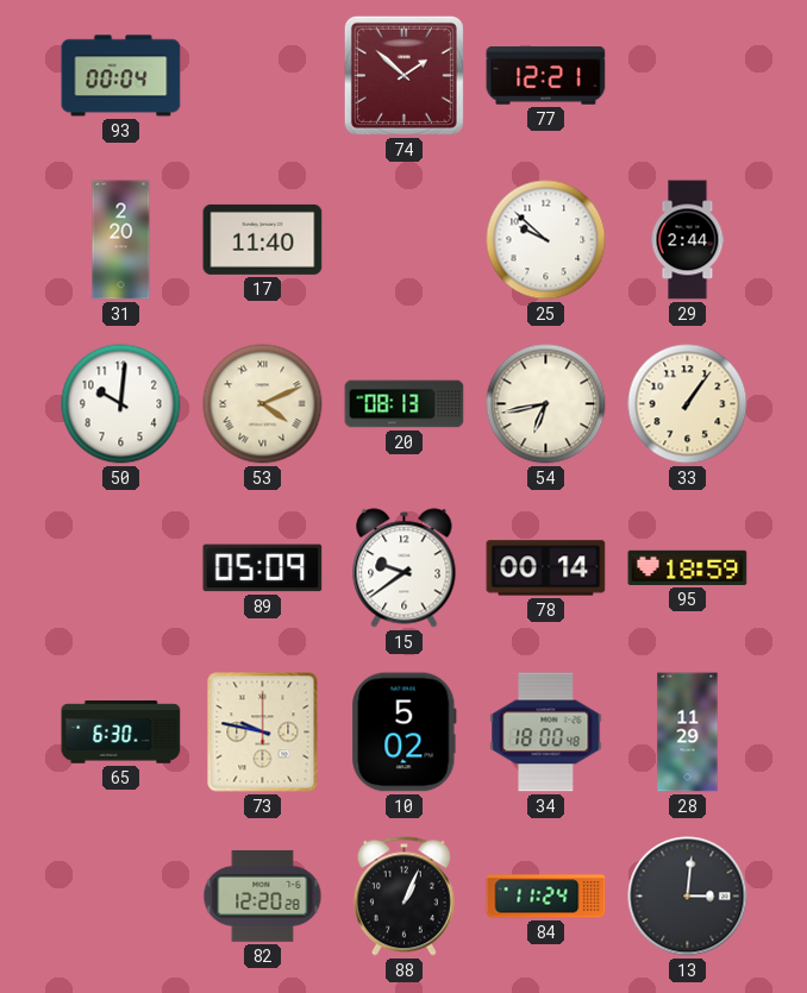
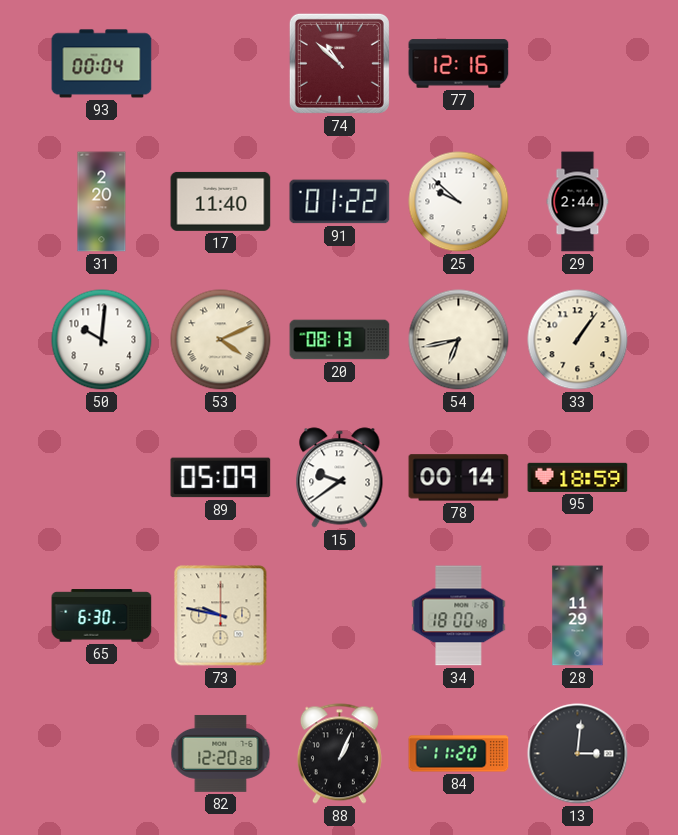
74: 1:52 -> 10:52 (339, 63)
77: 12:21 -> 12:16 (459, 64)
91: none -> 01:22 (340, 202)
10: 5:02 -> none (405, 733)
84: 11:24 -> 11:20 (459, 754)
